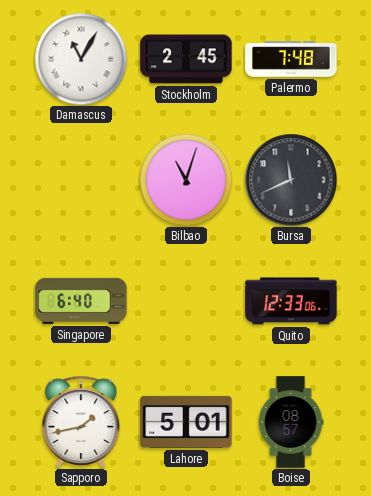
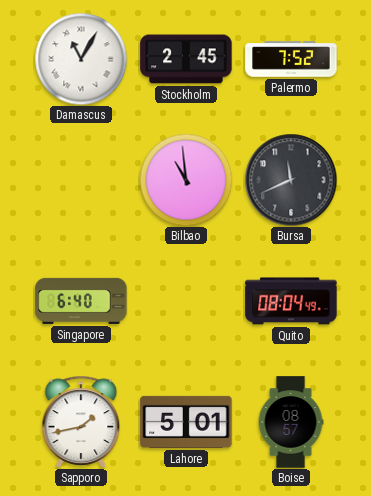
Palermo: 7:48 -> 7:52 (291, 59)
Bilbao: 11:03 -> 10:59 (186, 180)
Quito: 12:33 -> 08:04 (291, 301)
